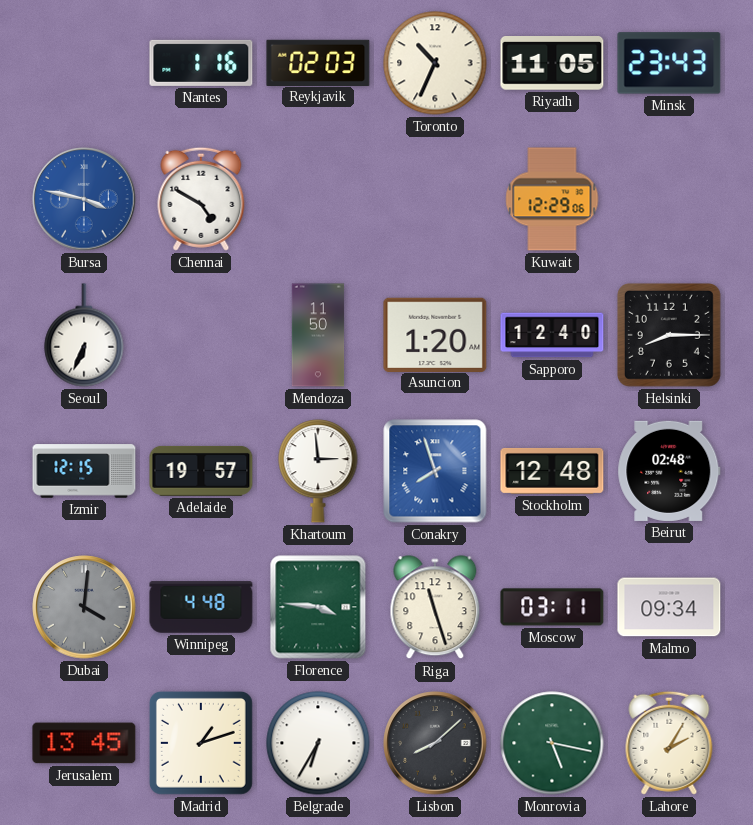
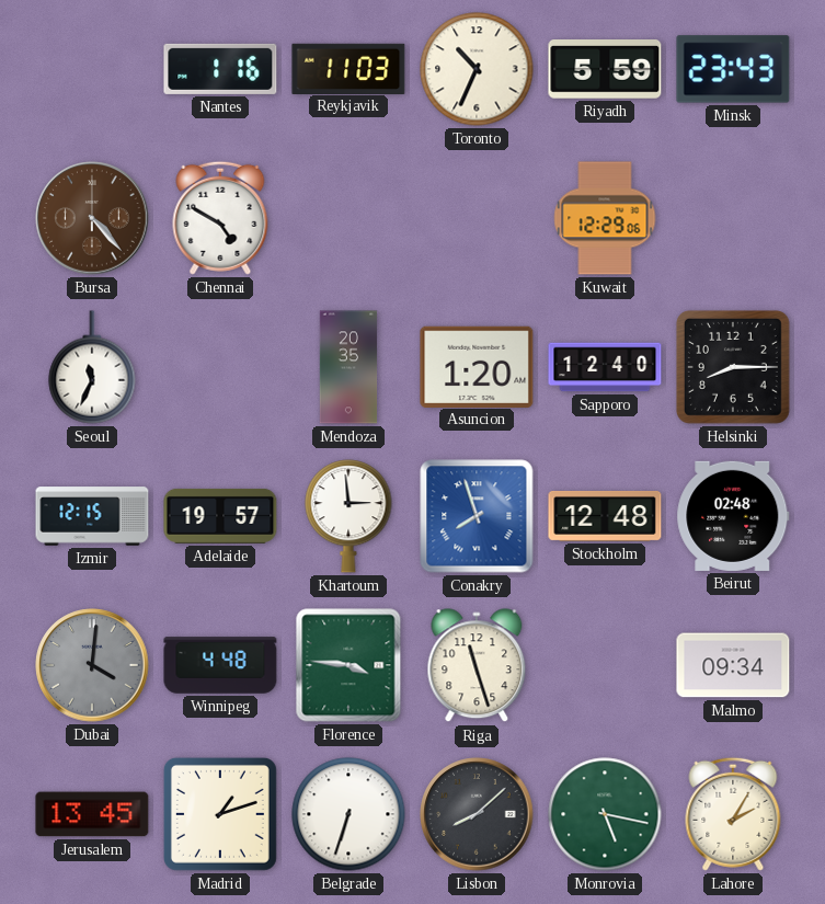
Reykjavik: 02:03 -> 11:03 (348, 68)
Riyadh: 11:05 -> 5:59 (605, 70)
Bursa: 3:47 -> 4:23 (92, 218)
Bursa dial: blue -> brown (92, 218)
Seoul: 6:34 -> 11:34 (92, 367)
Mendoza: 11:50 -> 20:35 (348, 367)
Moscow: 03:11 -> none (552, 607)
Belgrade: 6:35 -> 6:33 (348, 814)
